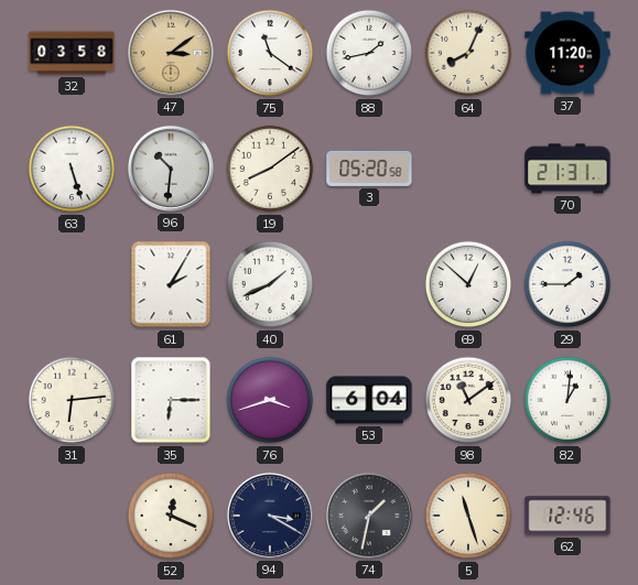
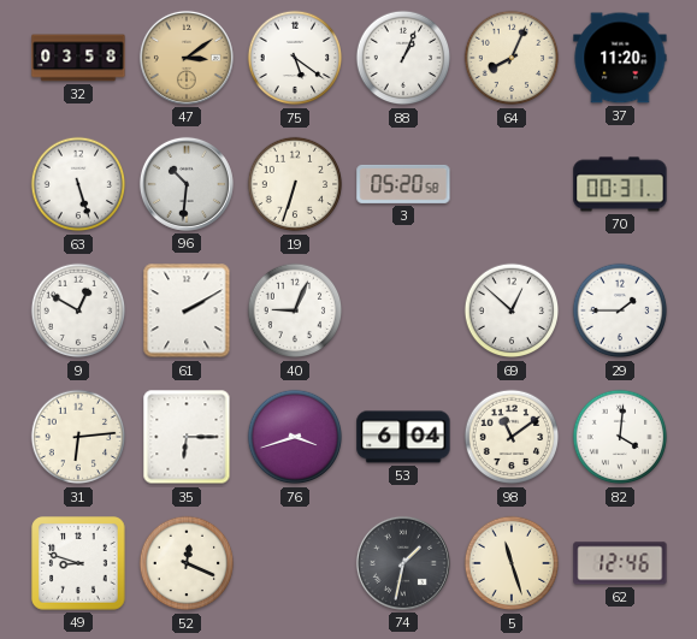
75: 11:21 -> 5:21 (295, 58)
88: 1:43 -> 1:04 (403, 58)
19: 8:09 -> 6:33 (295, 184)
70: 21:31 -> 00:31 (620, 184)
9: none -> 12:50 (78, 310)
61: 2:05 -> 2:10 (187, 310)
40: 1:41 -> 9:04 (295, 310)
82: 1:01 -> 4:01 (620, 437)
49: none -> 8:48 (78, 563)
94: 3:20 -> none (270, 516)
